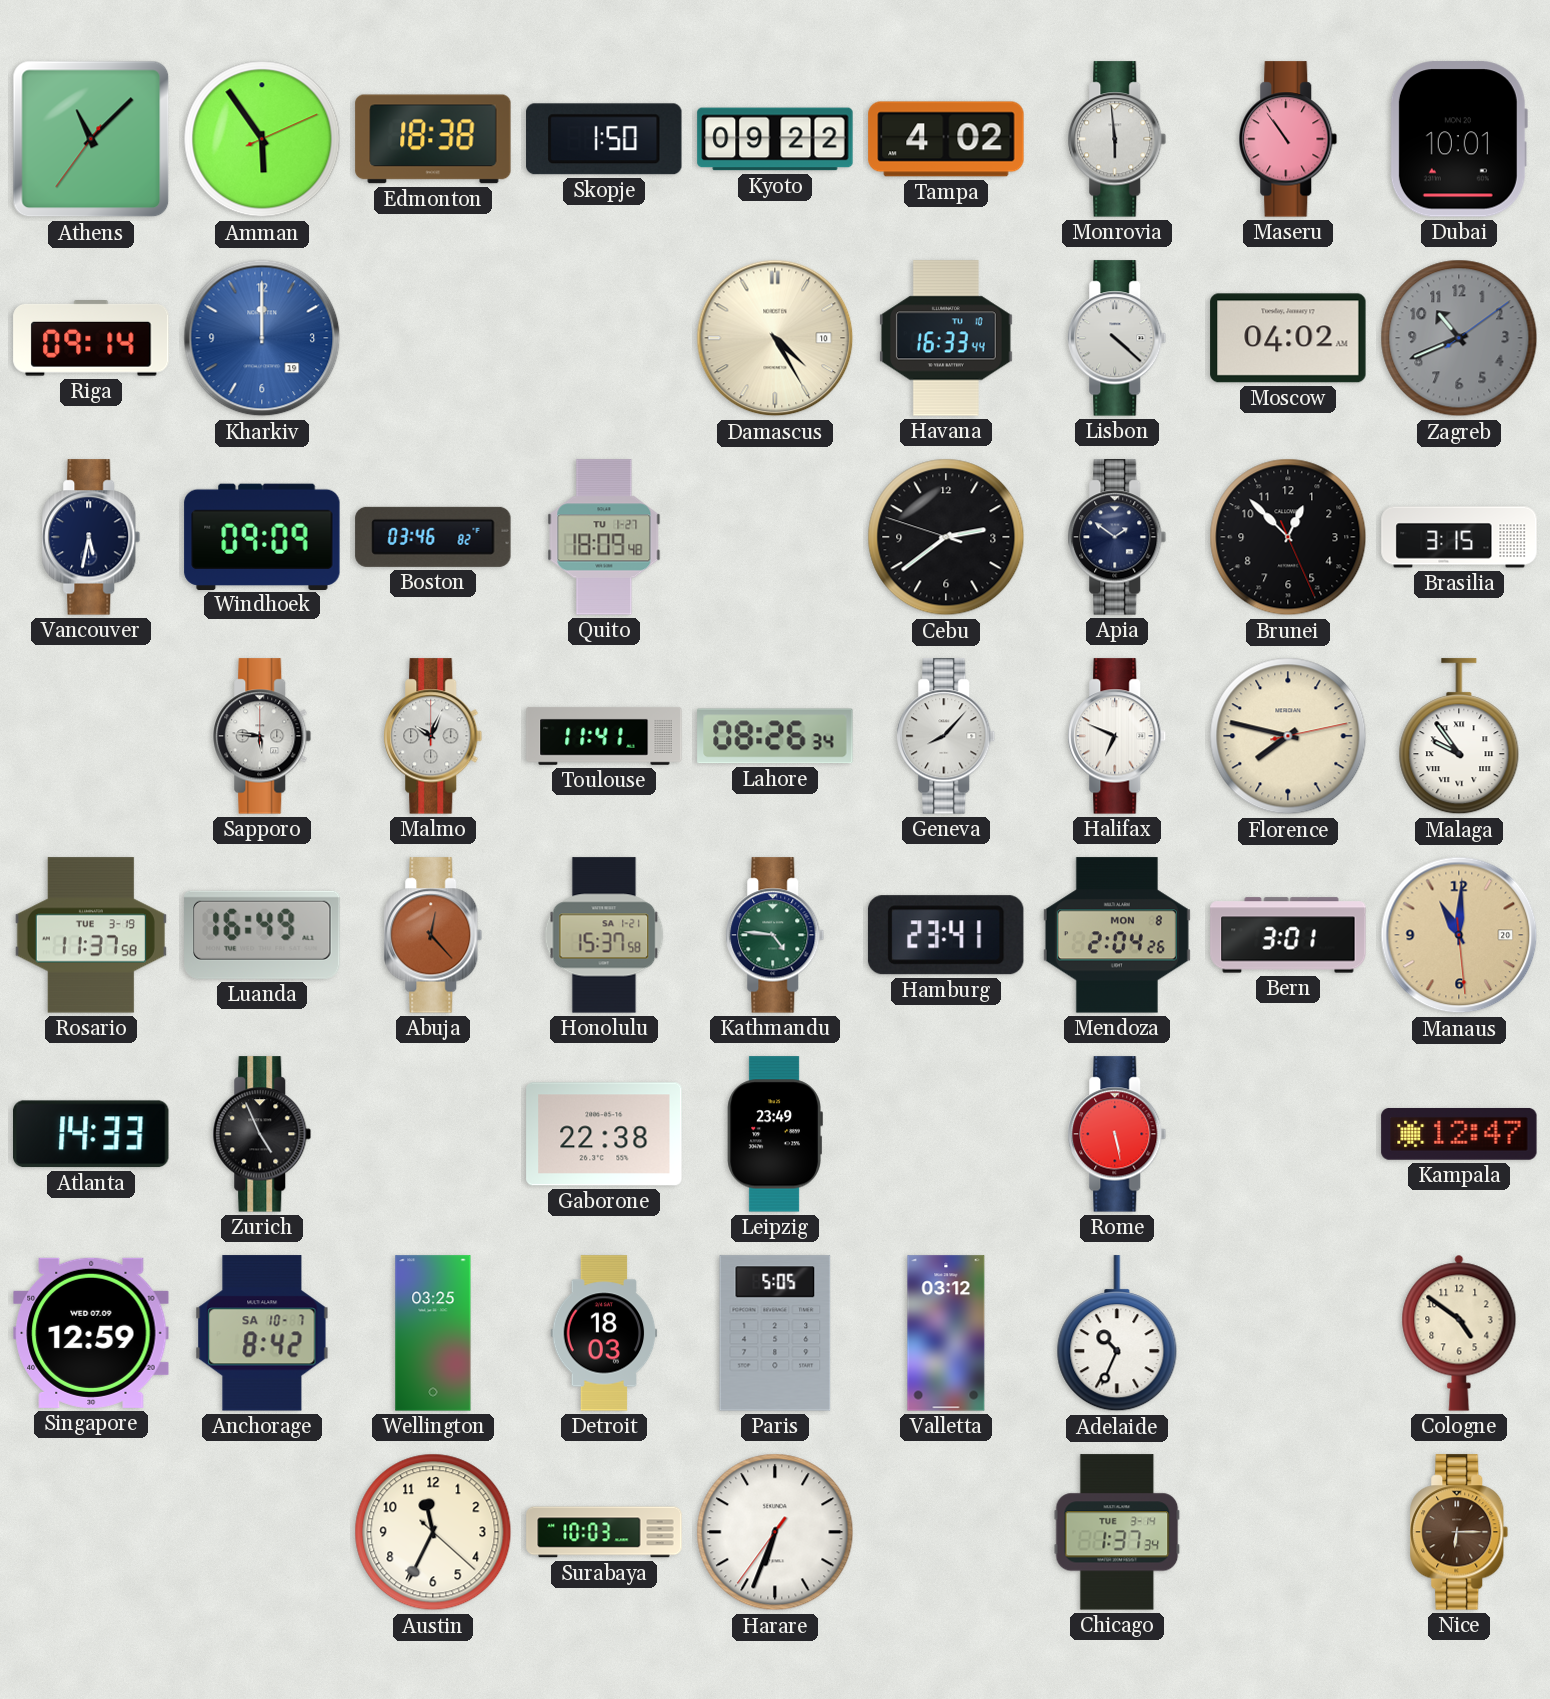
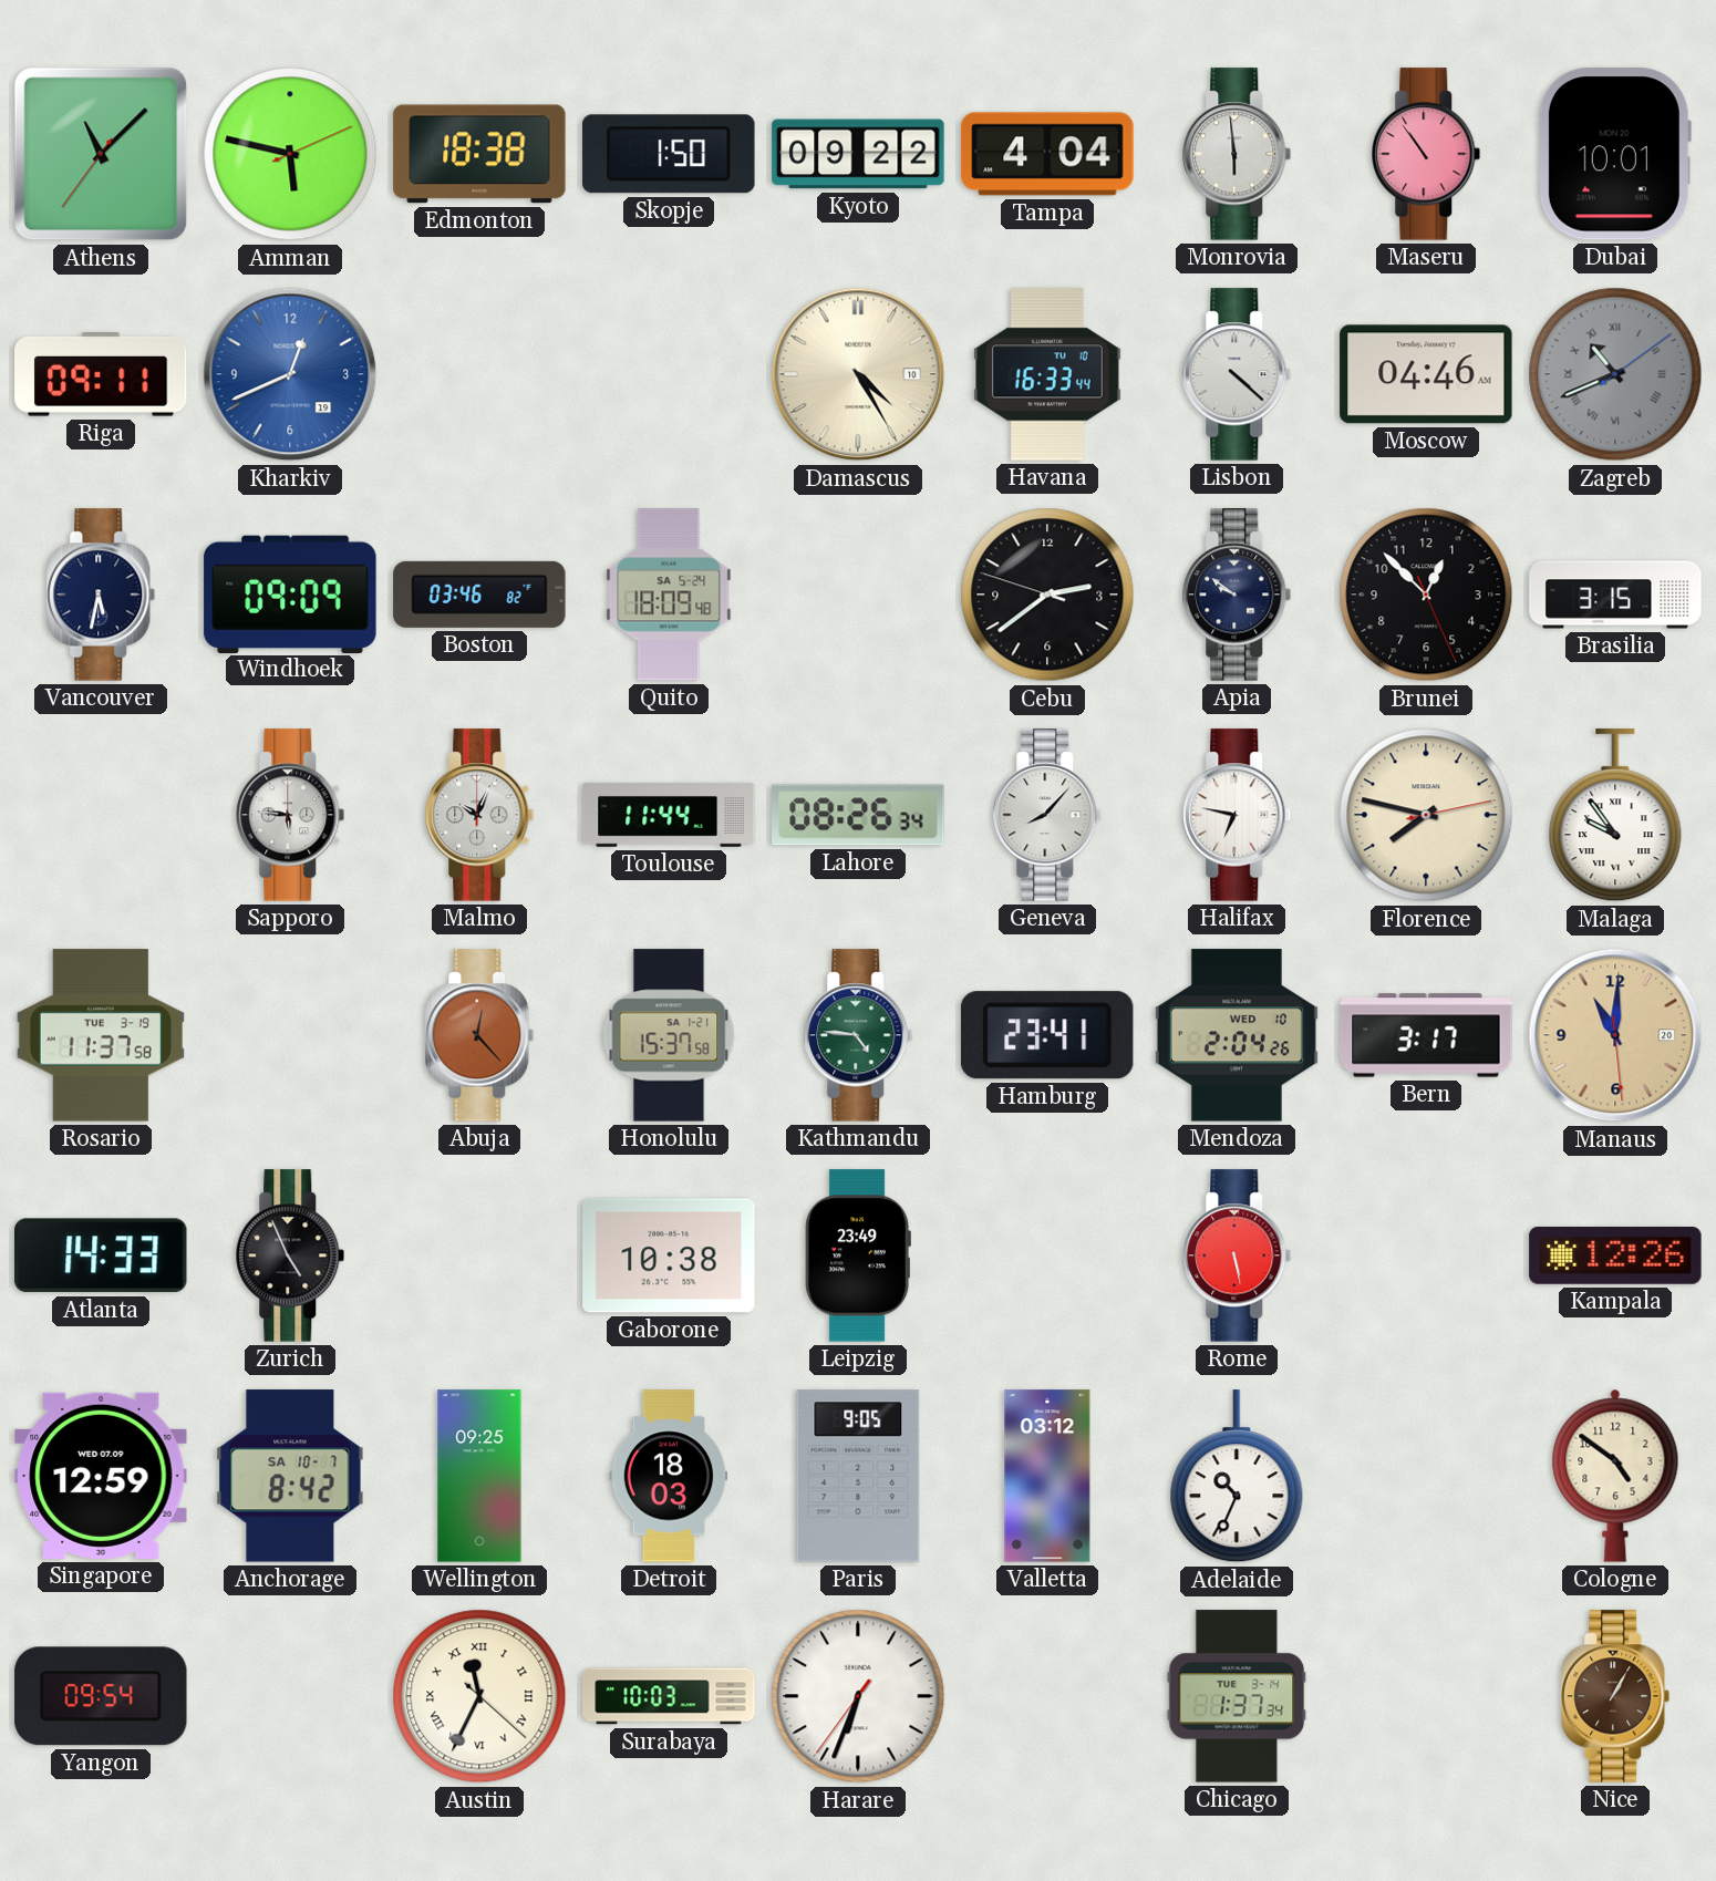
Amman: 5:54 -> 5:47 (290, 154)
Tampa: 4:02 -> 4:04 (1047, 154)
Riga: 09:14 -> 09:11 (101, 375)
Kharkiv: 12:00 -> 12:41 (290, 374)
Moscow: 04:02 -> 04:46 (1426, 374)
Zagreb numerals: Arabic -> Roman (1615, 374)
Quito date: TU 1-27 -> SA 5-24 (669, 595)
Apia: 1:51 -> 9:51 (1237, 595)
Toulouse: 11:41 -> 11:44 (669, 815)
Halifax: 6:49 -> 6:47 (1237, 815)
Luanda: 16:49 -> none (262, 935)
Mendoza date: MON 8 -> WED 10 (1237, 1035)
Bern: 3:01 -> 3:17 (1426, 1035)
Gaborone: 22:38 -> 10:38 (669, 1255)
Kampala: 12:47 -> 12:26 (1615, 1257)
Wellington: 03:25 -> 09:25 (479, 1476)
Paris: 5:05 -> 9:05 (858, 1476)
Yangon: none -> 09:54 (101, 1696)
Austin numerals: Arabic -> Roman (479, 1696)
Nice: 6:15 -> 1:05 (1615, 1696)
